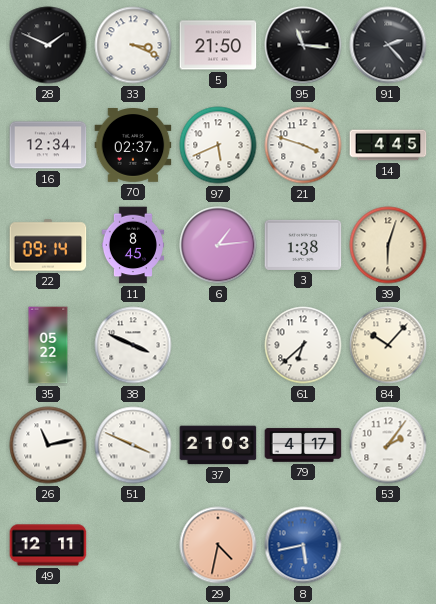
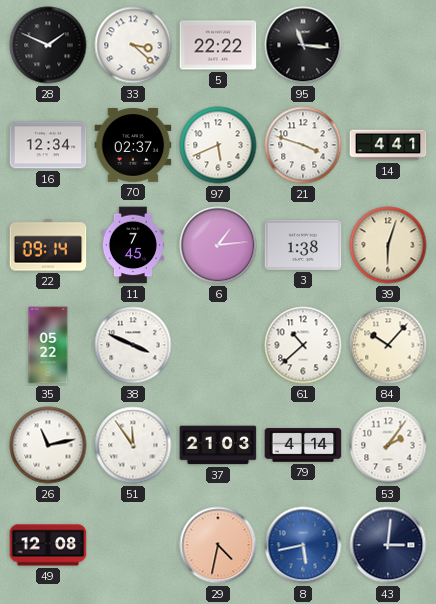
33: 3:19 -> 3:22 (133, 45)
5: 21:50 -> 22:22 (218, 45)
91: 2:23 -> none (388, 45)
14: 4:45 -> 4:41 (388, 145)
11: 8:45 -> 7:45 (133, 245)
61: 6:38 -> 10:38 (303, 345)
51: 3:49 -> 11:54 (133, 445)
79: 4:17 -> 4:14 (303, 445)
49: 12:11 -> 12:08 (48, 545)
43: none -> 3:01 (388, 545)
